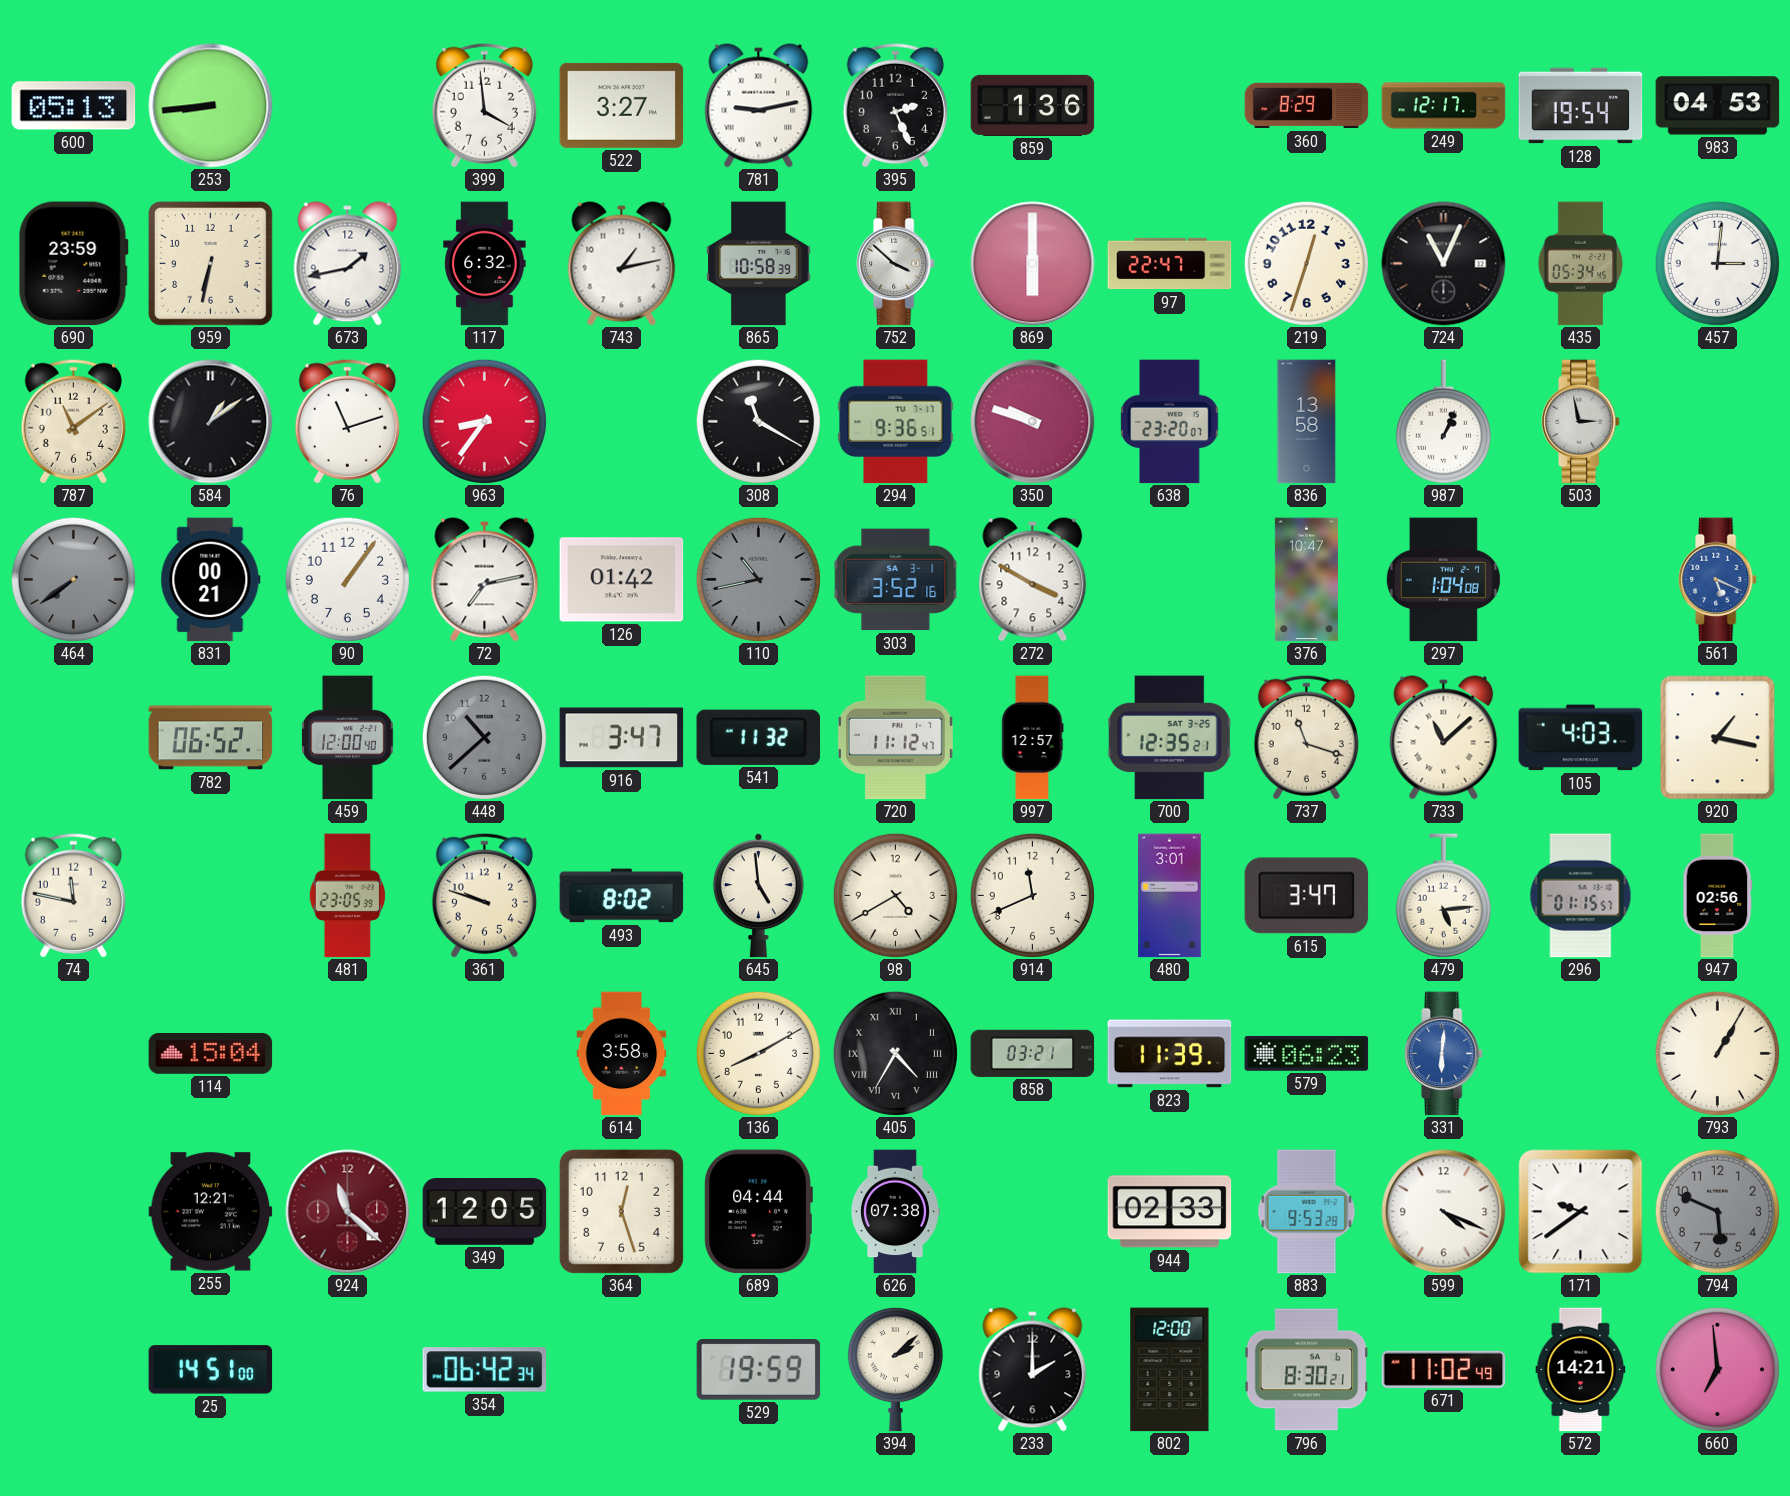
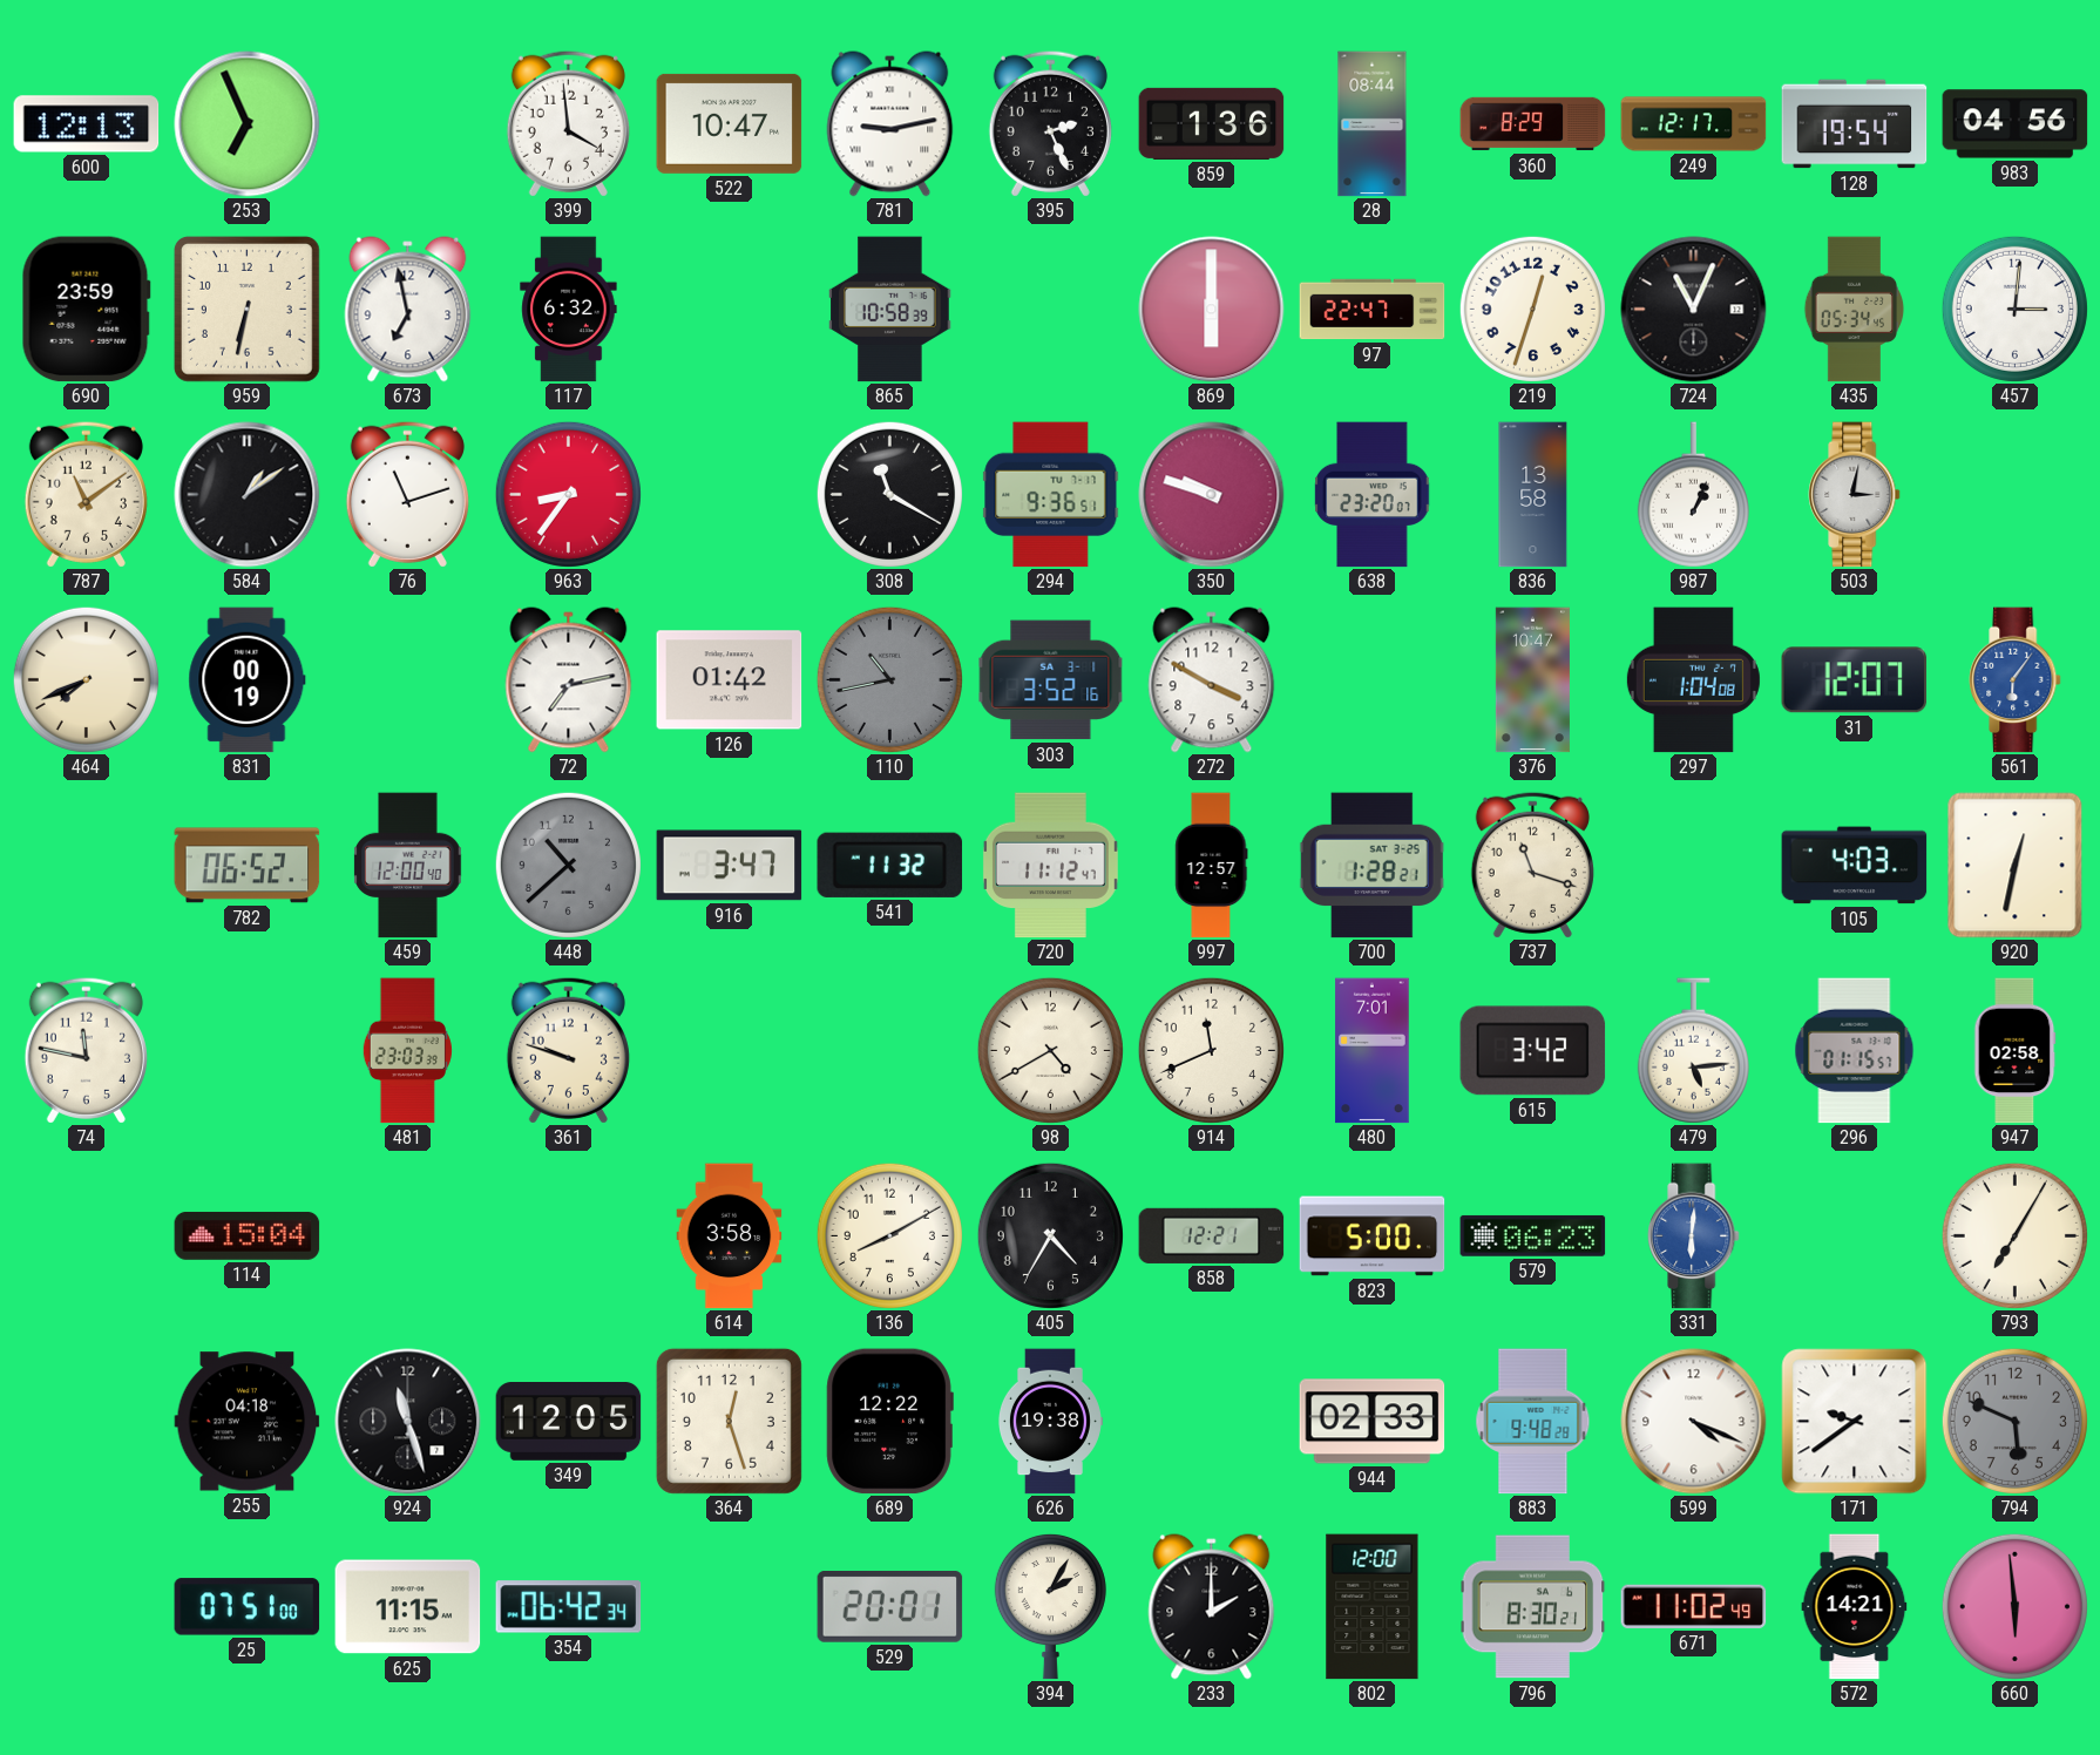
600: 05:13 -> 12:13 (87, 124)
253: 8:44 -> 6:56 (248, 124)
522: 3:27 -> 10:47 (730, 123)
28: none -> 08:44 (1373, 124)
983: 04:53 -> 04:56 (2016, 124)
673: 1:43 -> 6:58 (408, 310)
743: 1:13 -> none (622, 264)
752: 3:52 -> none (896, 264)
503: 2:58 -> 3:02 (1855, 495)
464: 7:39 -> 7:41 (86, 679)
464 dial: grey -> cream (86, 679)
831: 00:21 -> 00:19 (248, 680)
90: 1:06 -> none (347, 579)
31: none -> 12:07 (1855, 680)
561: 5:19 -> 6:06 (2016, 680)
700: 12:35 -> 1:28 (1373, 866)
733: 11:08 -> none (1444, 738)
920: 1:17 -> 12:32 (2016, 866)
481: 23:05 -> 23:03 (407, 1051)
493: 8:02 -> none (622, 896)
645: 4:59 -> none (758, 896)
480: 3:01 -> 7:01 (1373, 1051)
615: 3:47 -> 3:42 (1533, 1051)
947: 02:56 -> 02:58 (2016, 1051)
405 numerals: Roman -> Arabic (1050, 1235)
858: 03:21 -> 12:21 (1212, 1235)
823: 11:39 -> 5:00 (1373, 1236)
793: 1:05 -> 7:05 (2014, 1235)
255: 12:21 -> 04:18 (248, 1422)
924: 11:22 -> 11:27 (408, 1422)
924 dial: burgundy -> black (408, 1422)
689: 04:44 -> 12:22 (889, 1422)
626: 07:38 -> 19:38 (1050, 1422)
883: 9:53 -> 9:48 (1533, 1422)
25: 14:51 -> 07:51 (248, 1607)
625: none -> 11:15 (408, 1607)
529: 19:59 -> 20:01 (890, 1607)
394: 2:08 -> 2:05 (1050, 1606)
660: 6:59 -> 5:59 (2014, 1606)
